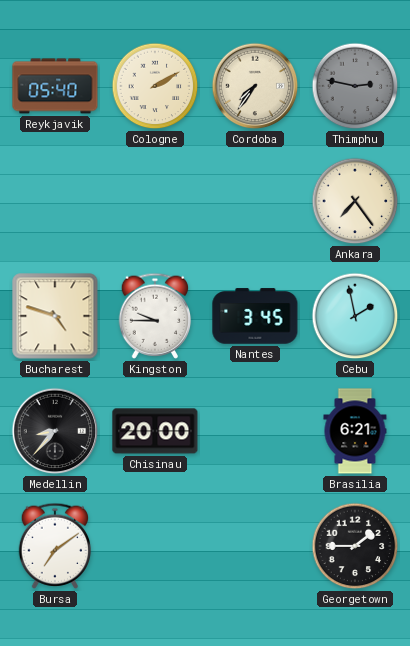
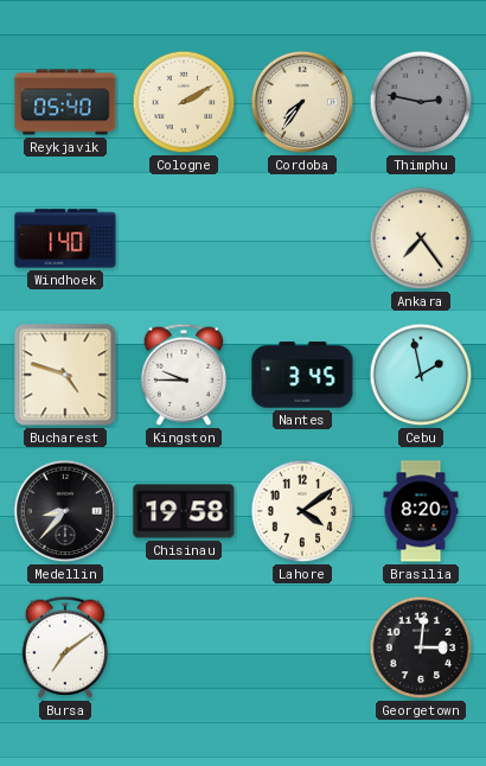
Windhoek: none -> 1:40 (65, 238)
Chisinau: 20:00 -> 19:58 (184, 511)
Lahore: none -> 4:09 (302, 511)
Brasilia: 6:21 -> 8:20 (421, 511)
Georgetown: 1:45 -> 3:01 (421, 647)
